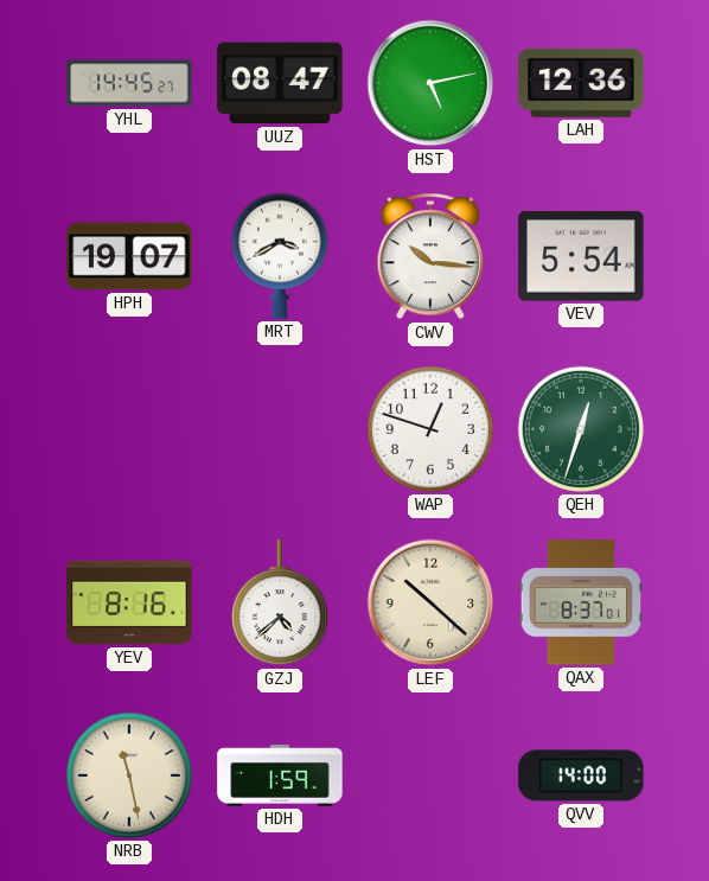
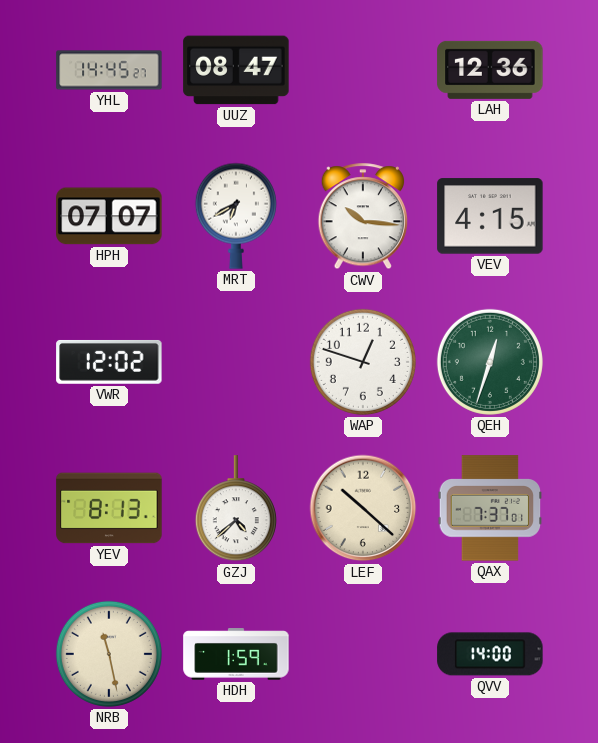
HST: 5:13 -> none (430, 83)
HPH: 19:07 -> 07:07 (109, 216)
MRT: 3:40 -> 6:40 (236, 216)
VEV: 5:54 -> 4:15 (490, 216)
VWR: none -> 12:02 (109, 362)
YEV: 8:16 -> 8:13 (109, 508)
QAX: 8:37 -> 7:37 (490, 508)
